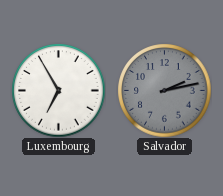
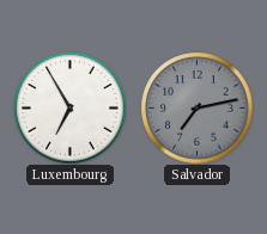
Salvador: 2:13 -> 7:13 (196, 107)
